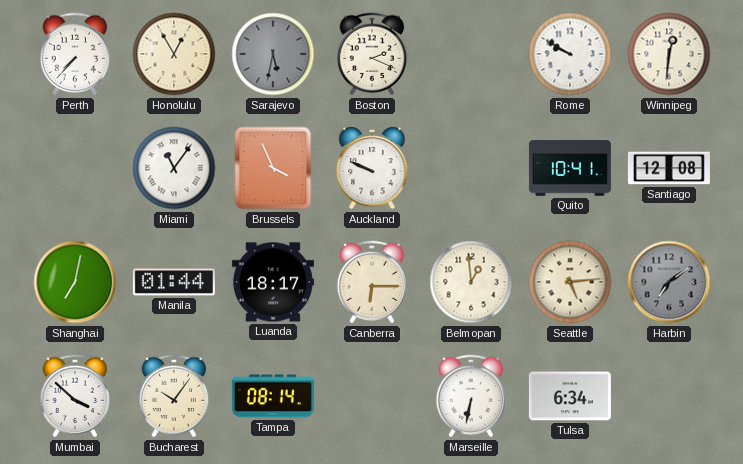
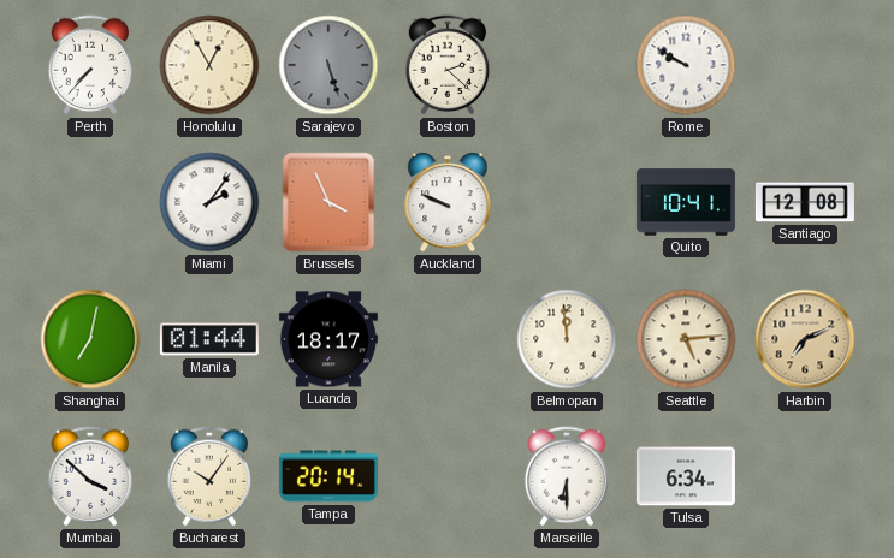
Sarajevo: 5:32 -> 5:27 (328, 65)
Boston: 2:19 -> 2:22 (448, 65)
Winnipeg: 12:31 -> none (669, 54)
Miami: 11:06 -> 2:06 (209, 202)
Canberra: 6:15 -> none (372, 282)
Belmopan: 12:59 -> 11:59 (567, 339)
Harbin: 7:09 -> 7:11 (805, 339)
Harbin dial: grey -> champagne (805, 339)
Tampa: 08:14 -> 20:14 (328, 476)
Marseille: 6:32 -> 6:30 (567, 476)
